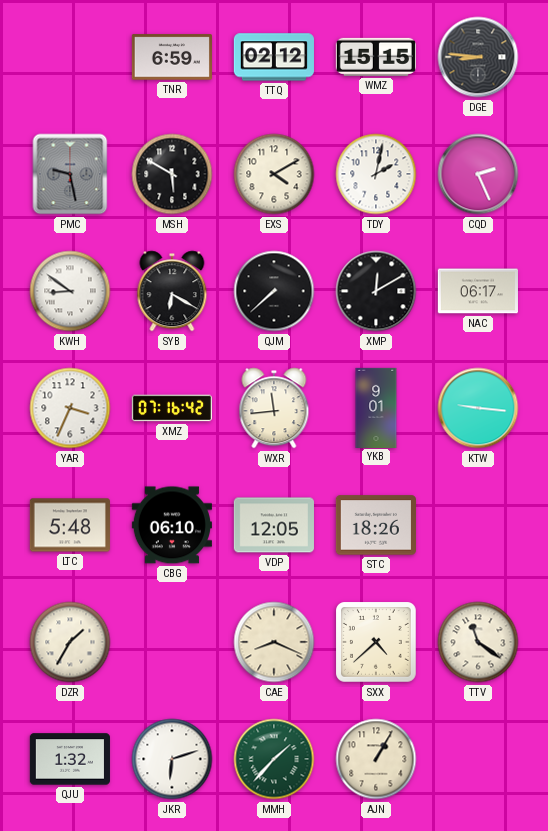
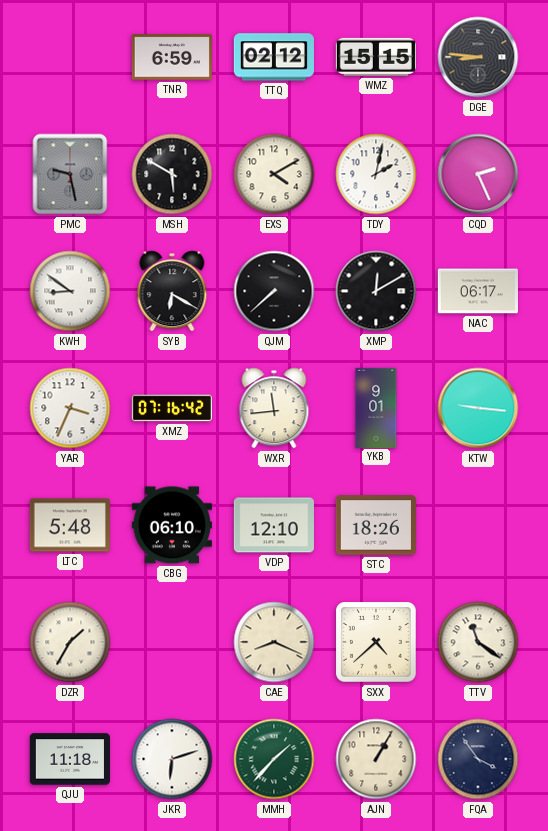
VDP: 12:05 -> 12:10 (274, 525)
QJU: 1:32 -> 11:18 (70, 759)
FQA: none -> 3:54 (478, 759)
